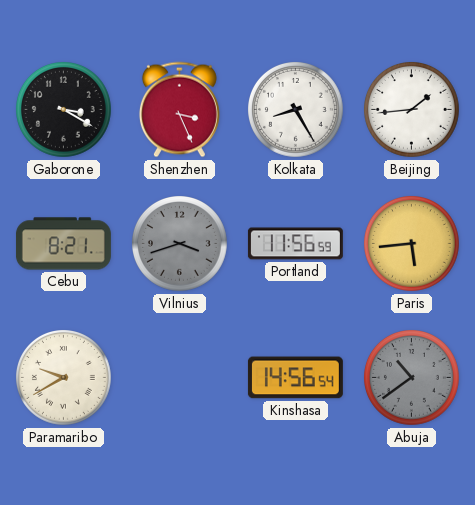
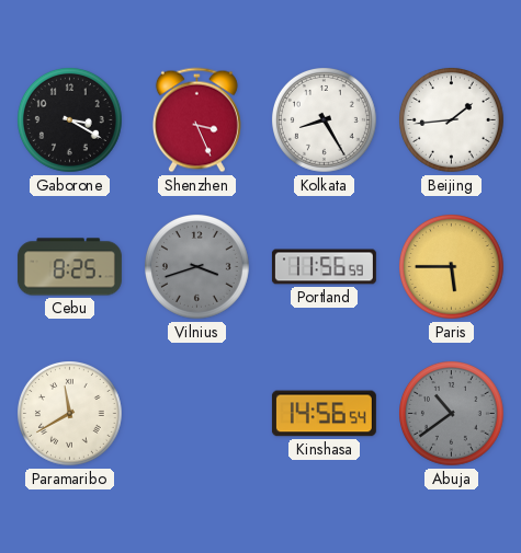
Cebu: 8:21 -> 8:25 (69, 267)
Paris: 5:44 -> 5:45 (452, 267)
Paramaribo: 9:40 -> 11:40 (70, 414)
